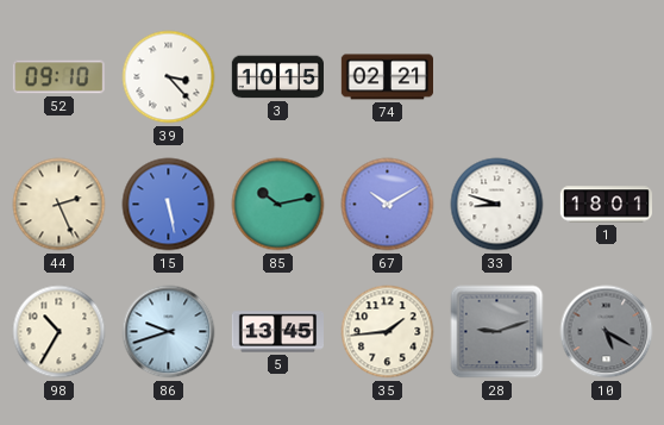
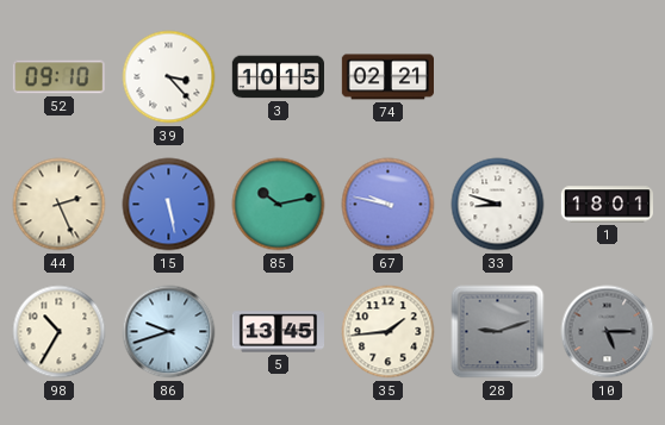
67: 10:10 -> 9:47 (389, 205)
10: 5:20 -> 5:15 (608, 332)
